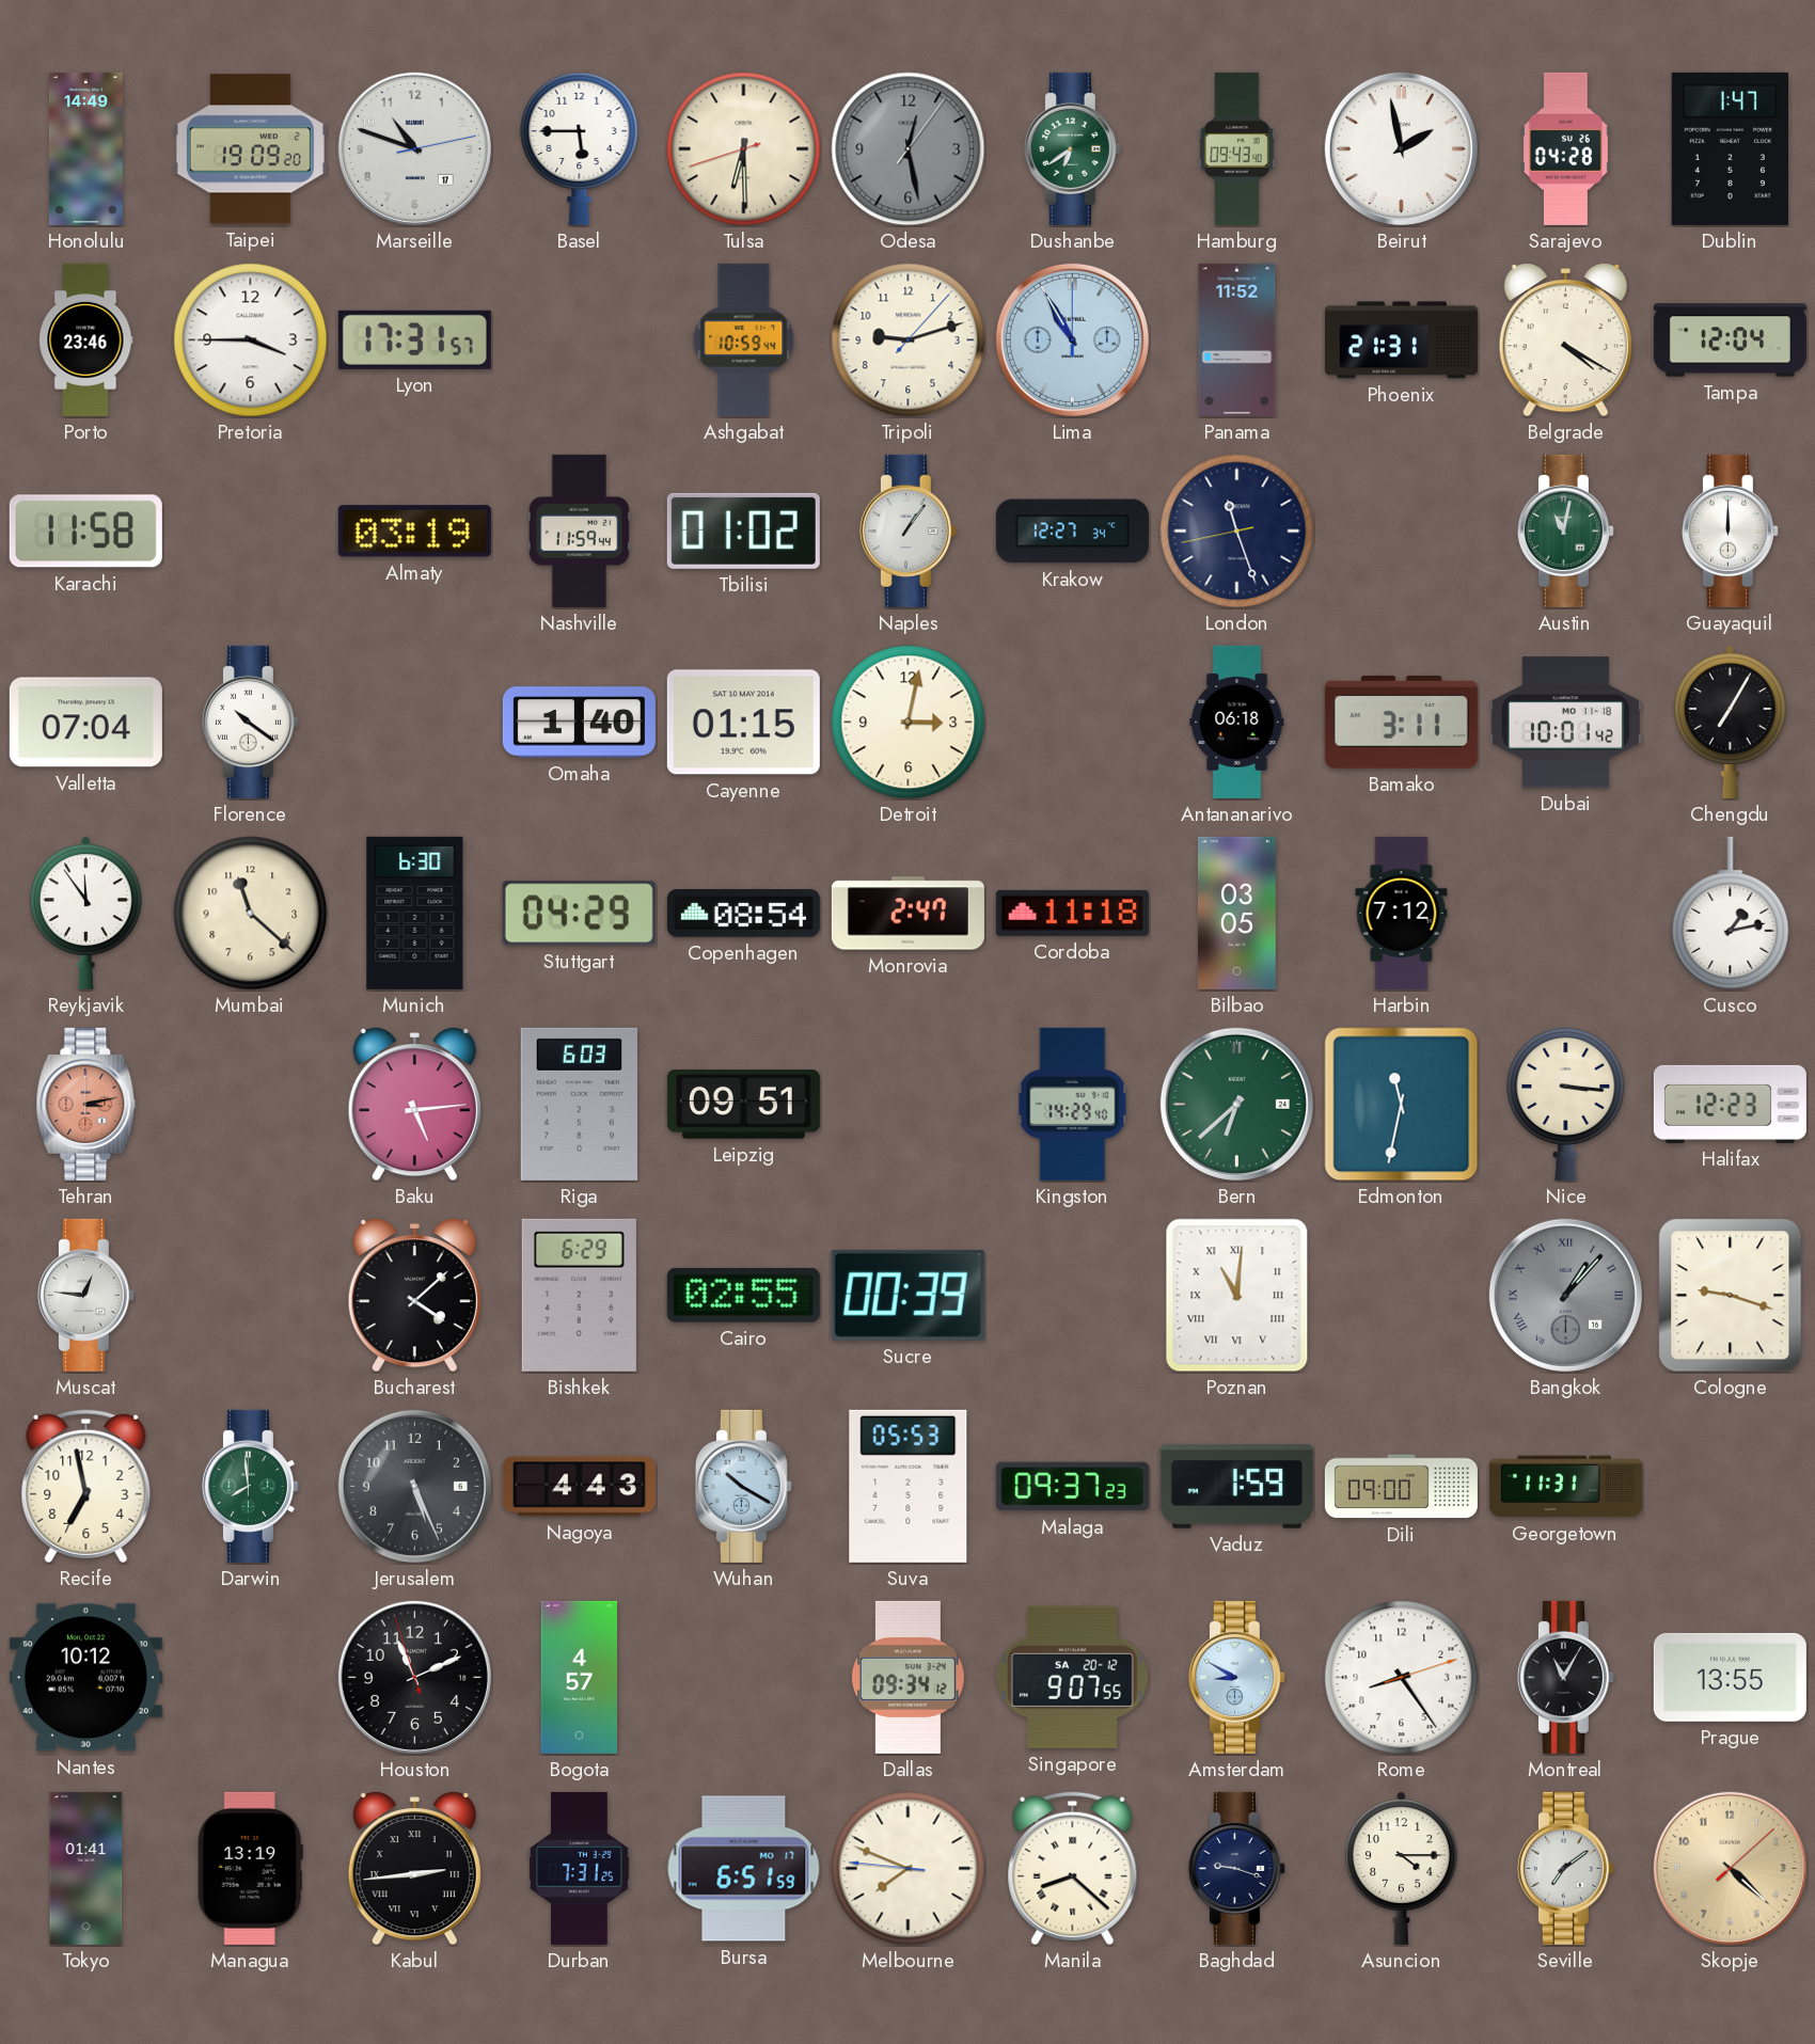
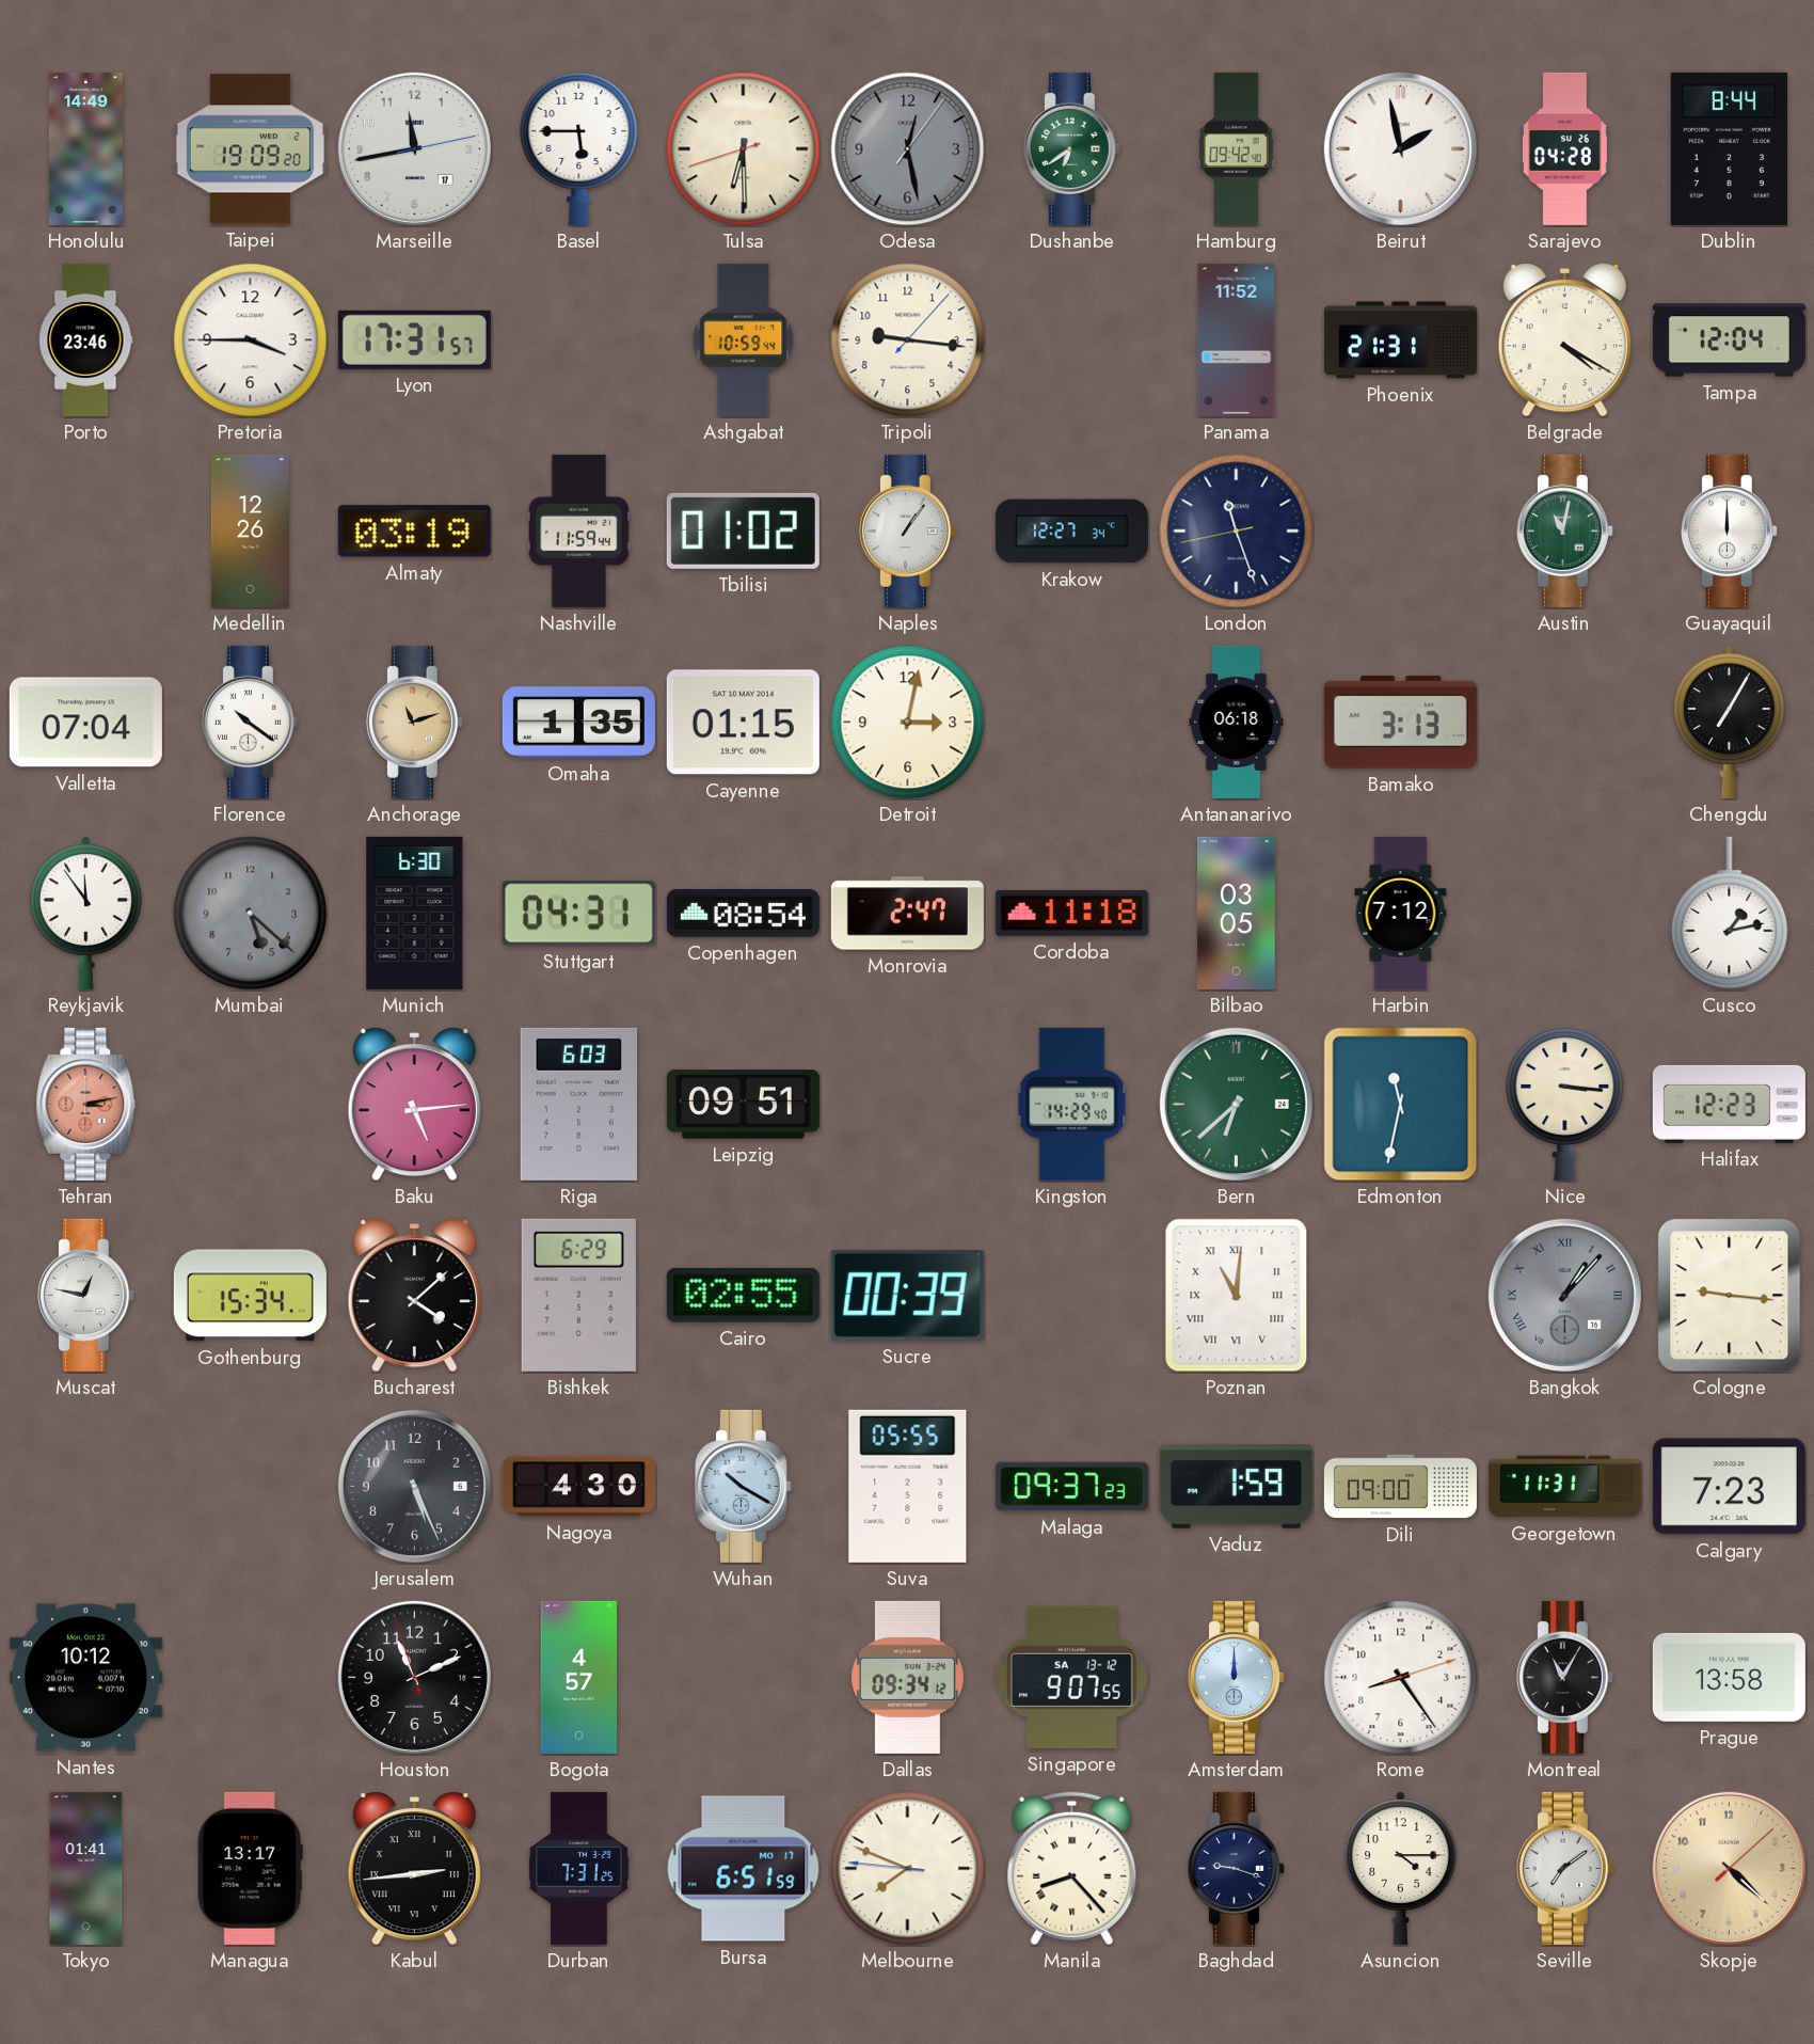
Marseille: 10:48 -> 11:43 (414, 148)
Hamburg: 09:43 -> 09:42 (1236, 148)
Dublin: 1:47 -> 8:44 (1729, 148)
Tripoli: 9:12 -> 9:16 (908, 340)
Lima: 10:55 -> none (1072, 339)
Karachi: 11:58 -> none (85, 532)
Medellin: none -> 12:26 (250, 530)
Anchorage: none -> 11:12 (414, 722)
Omaha: 1:40 -> 1:35 (578, 723)
Bamako: 3:11 -> 3:13 (1400, 722)
Dubai: 10:01 -> none (1565, 723)
Mumbai: 11:22 -> 5:22 (251, 914)
Mumbai dial: cream -> grey (251, 914)
Stuttgart: 04:29 -> 04:31 (578, 914)
Muscat: 12:46 -> 12:47 (85, 1295)
Gothenburg: none -> 15:34 (250, 1296)
Cologne: 9:18 -> 9:16 (1730, 1296)
Recife: 6:58 -> none (86, 1487)
Darwin: 7:59 -> none (250, 1486)
Nagoya: 4:43 -> 4:30 (578, 1487)
Suva: 05:53 -> 05:55 (908, 1486)
Calgary: none -> 7:23 (1729, 1487)
Singapore date: SA 20-12 -> SA 13-12 (1071, 1677)
Amsterdam: 8:50 -> 12:00 (1236, 1677)
Prague: 13:55 -> 13:58 (1729, 1677)
Managua: 13:19 -> 13:17 (250, 1868)
Manila: 8:22 -> 8:23 (1072, 1869)
